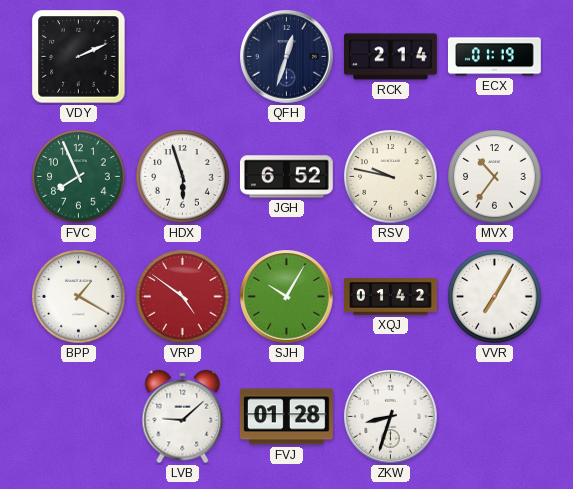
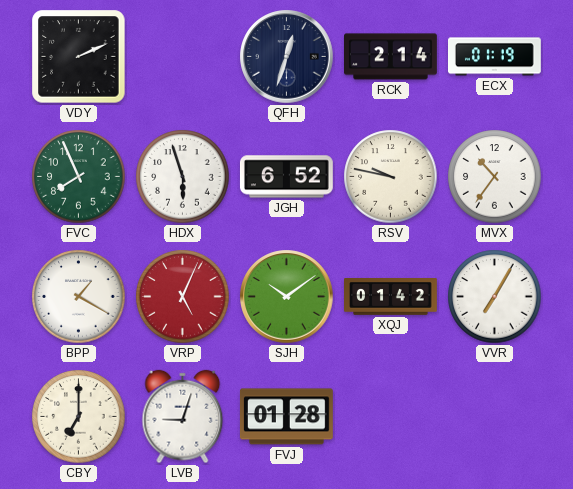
VRP: 4:51 -> 5:04 (183, 297)
SJH: 10:05 -> 10:09 (287, 297)
CBY: none -> 7:00 (79, 417)
LVB: 9:08 -> 9:03 (183, 417)
ZKW: 8:33 -> none (391, 417)
